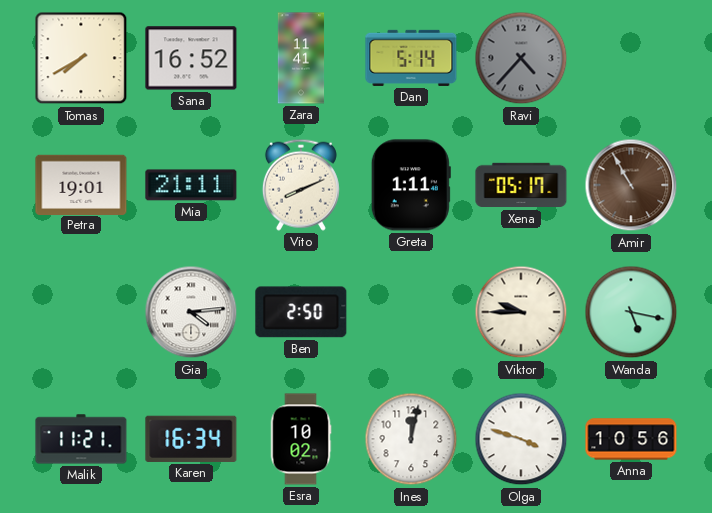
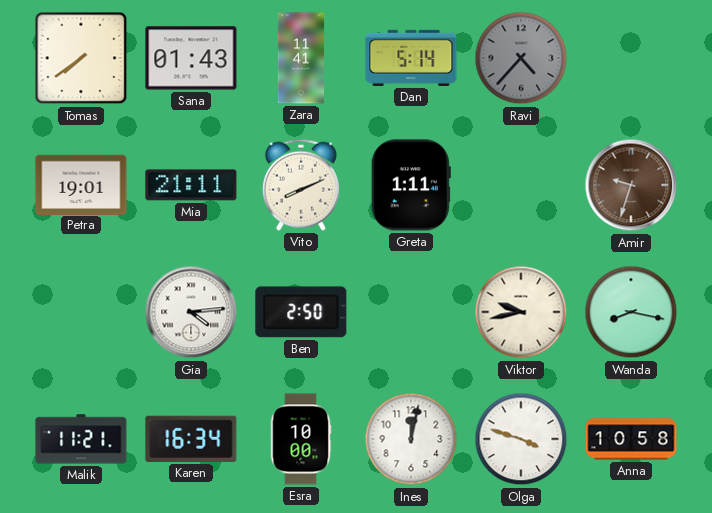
Tomas: 7:40 -> 7:39 (81, 58)
Sana: 16:52 -> 01:43 (191, 58)
Xena: 05:17 -> none (521, 185)
Amir: 10:55 -> 9:33 (631, 185)
Viktor: 9:45 -> 9:43 (521, 312)
Wanda: 5:17 -> 8:17 (631, 312)
Esra: 10:02 -> 10:00 (301, 439)
Anna: 10:56 -> 10:58 (631, 439)
